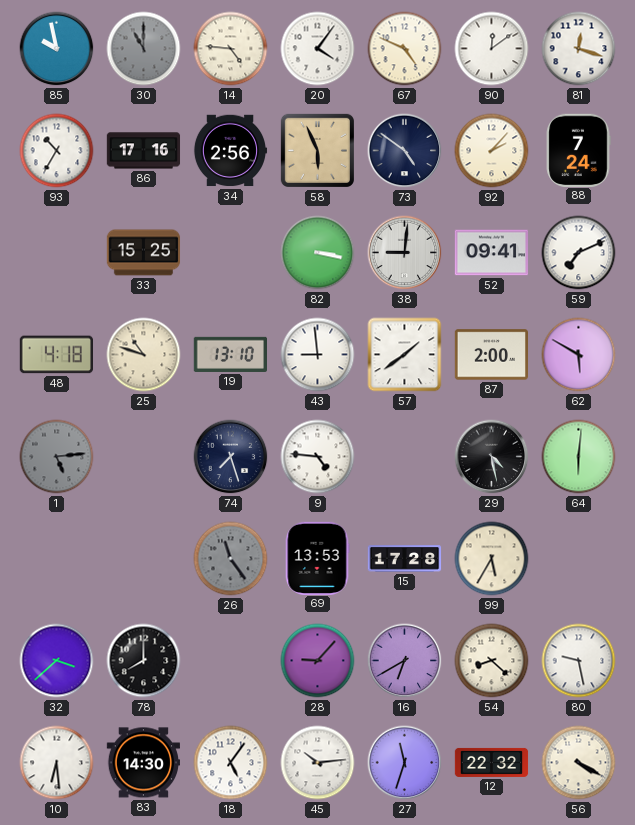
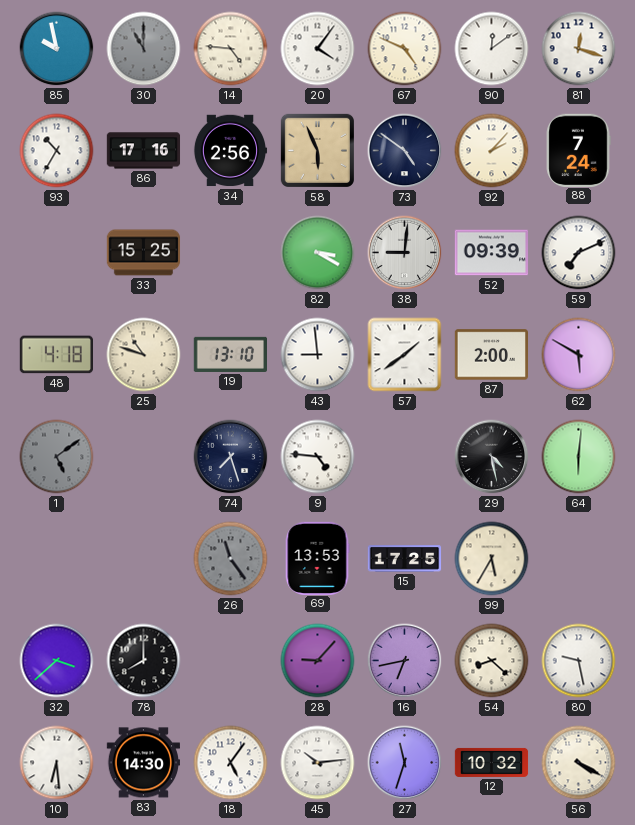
82: 3:17 -> 3:20 (318, 253)
52: 09:41 -> 09:39 (492, 253)
1: 5:14 -> 5:09 (57, 457)
15: 17:28 -> 17:25 (405, 559)
16: 6:40 -> 6:43 (405, 661)
12: 22:32 -> 10:32 (492, 762)
